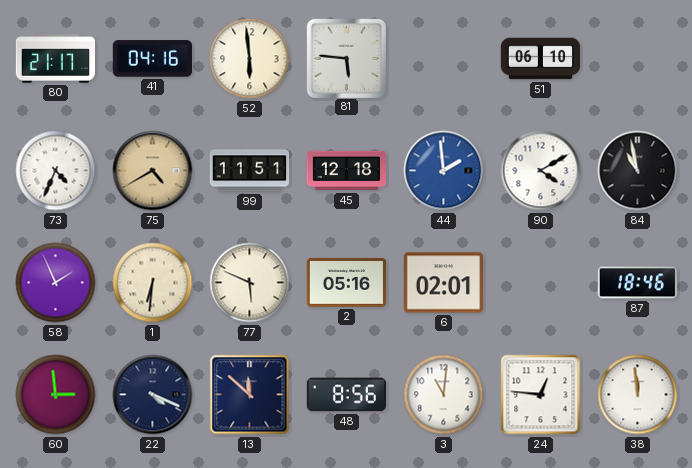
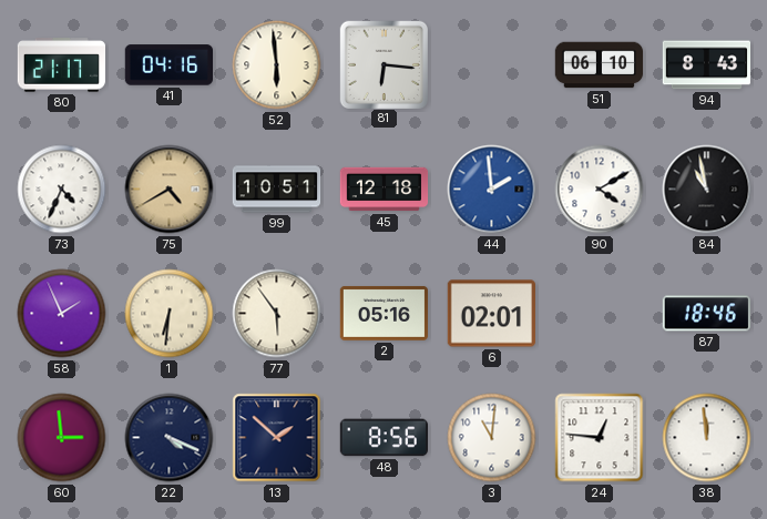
81: 5:46 -> 6:16 (383, 64)
94: none -> 8:43 (706, 65)
99: 11:51 -> 10:51 (277, 190)
77: 5:49 -> 5:54 (277, 314)
13: 11:52 -> 1:52 (277, 438)
